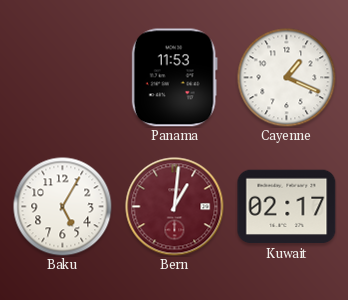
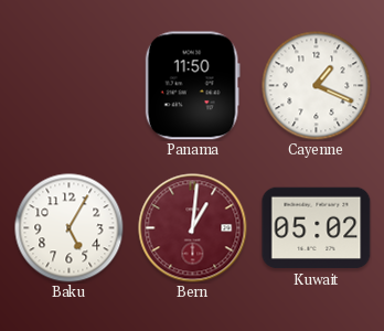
Panama: 11:53 -> 11:50 (192, 86)
Kuwait: 02:17 -> 05:02 (317, 228)
